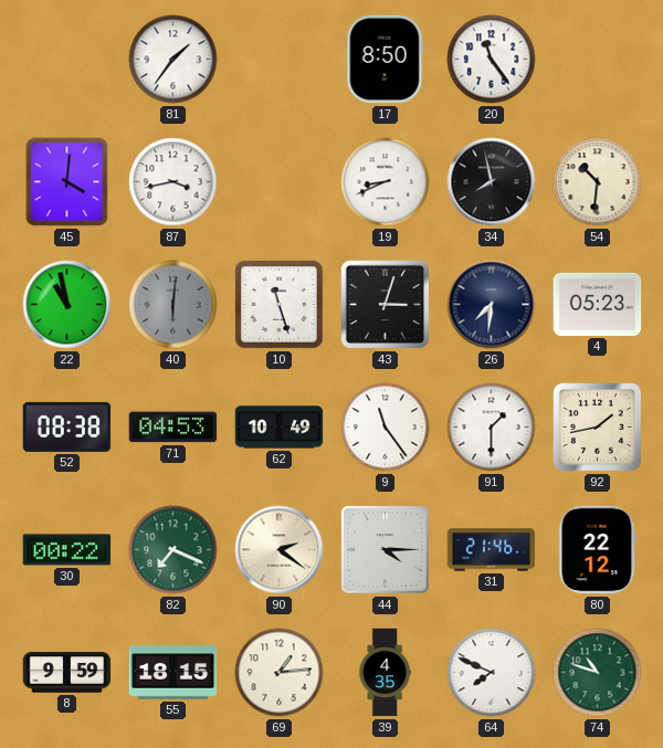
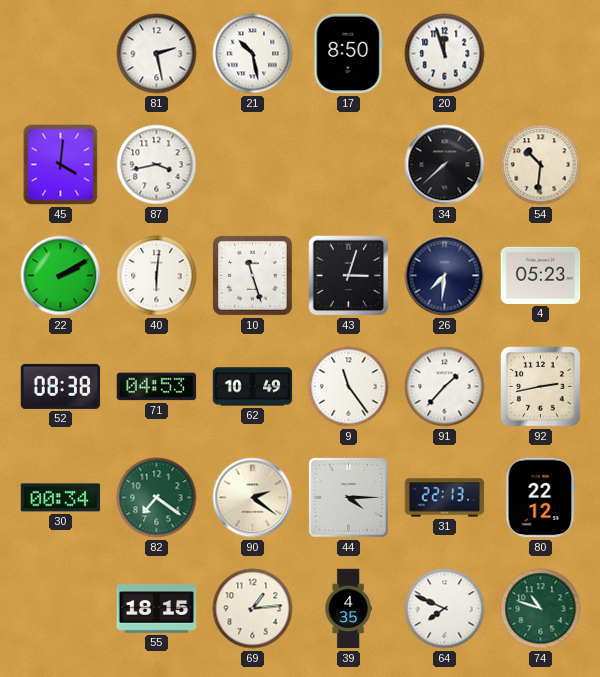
81: 1:36 -> 2:28 (157, 54)
21: none -> 10:28 (253, 54)
20: 11:24 -> 11:57 (445, 54)
19: 8:41 -> none (386, 182)
34: 7:58 -> 7:38 (445, 165)
22: 10:58 -> 2:10 (61, 276)
40 dial: grey -> white (157, 276)
91: 1:30 -> 1:37 (445, 387)
92: 1:43 -> 2:43 (541, 387)
30: 00:22 -> 00:34 (61, 498)
82: 7:19 -> 7:21 (157, 498)
31: 21:46 -> 22:13 (445, 498)
8: 9:59 -> none (67, 673)
